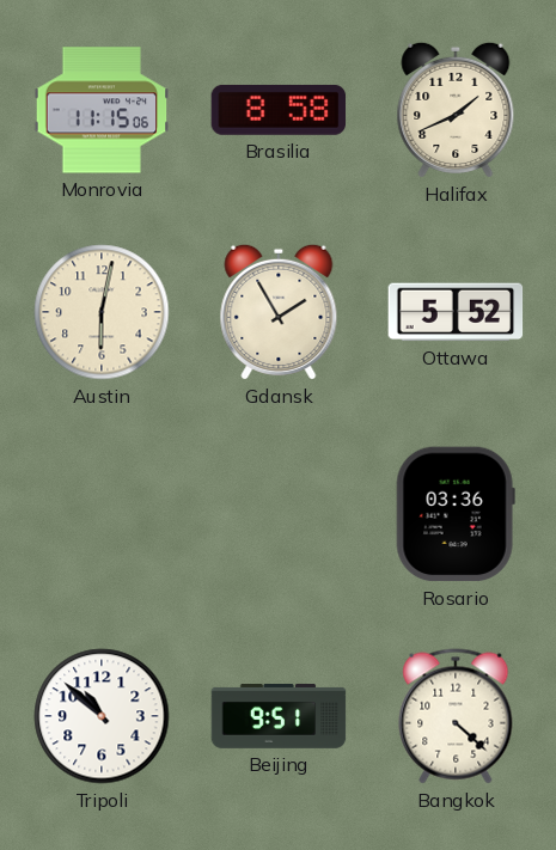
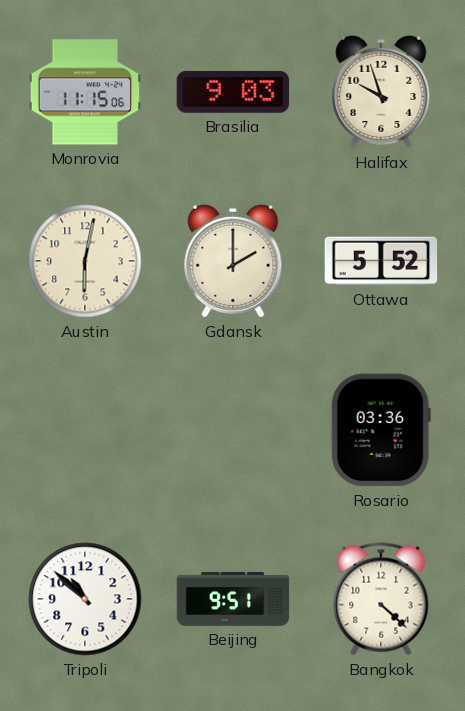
Brasilia: 8:58 -> 9:03 (233, 92)
Halifax: 1:41 -> 9:57 (381, 92)
Gdansk: 1:55 -> 2:00 (233, 261)
